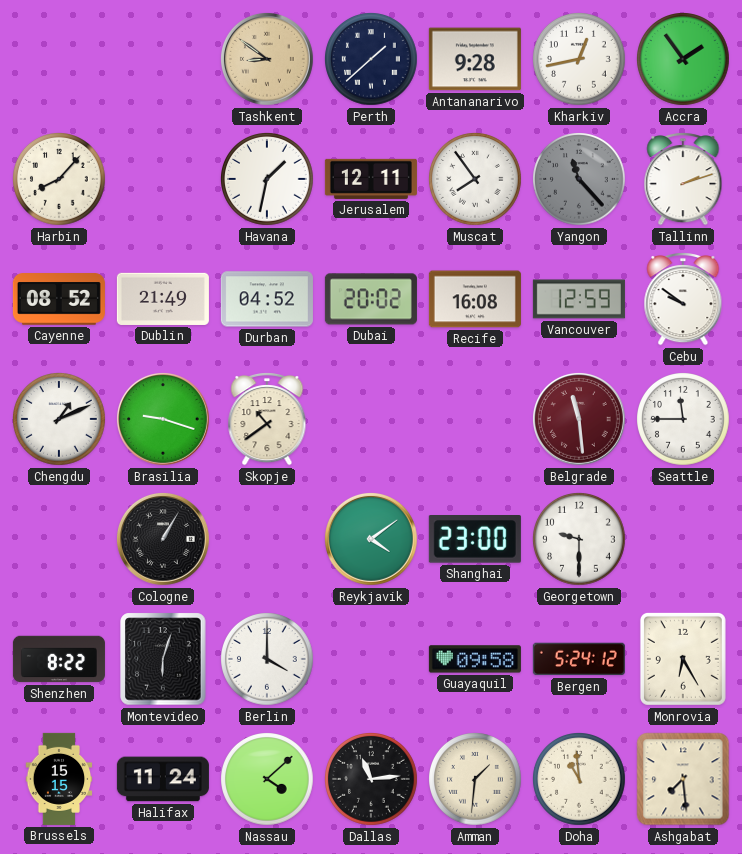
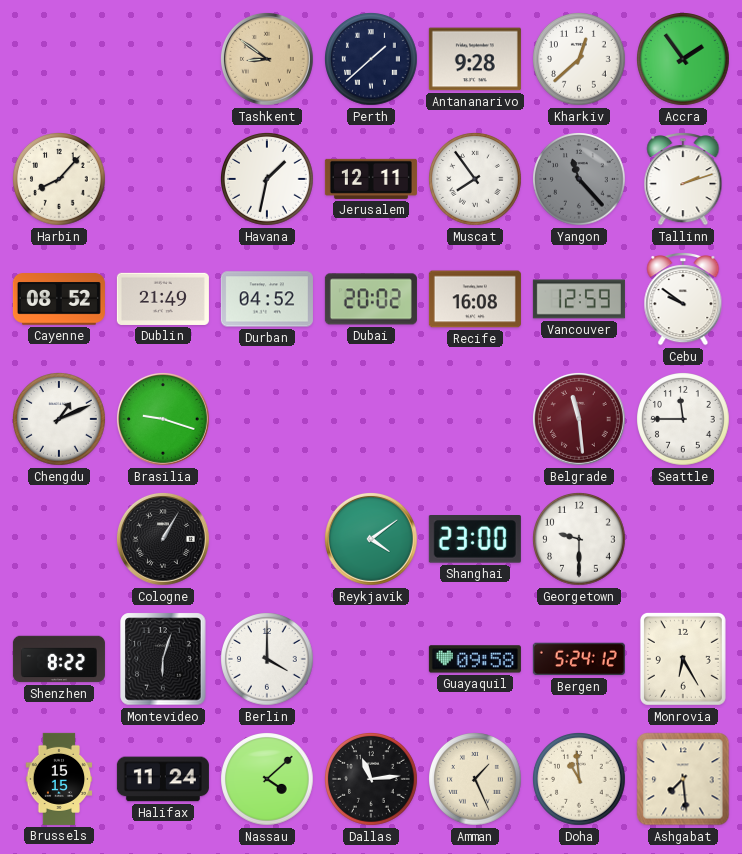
Kharkiv: 12:43 -> 12:38 (580, 60)
Skopje: 10:39 -> none (267, 420)
Amman: 1:31 -> 1:26 (476, 780)
